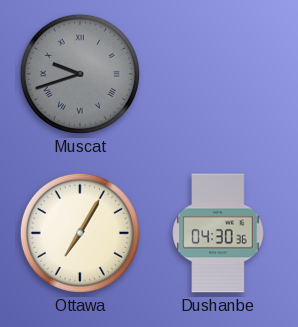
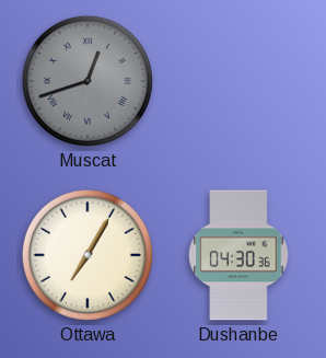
Muscat: 9:42 -> 12:42 (88, 81)
